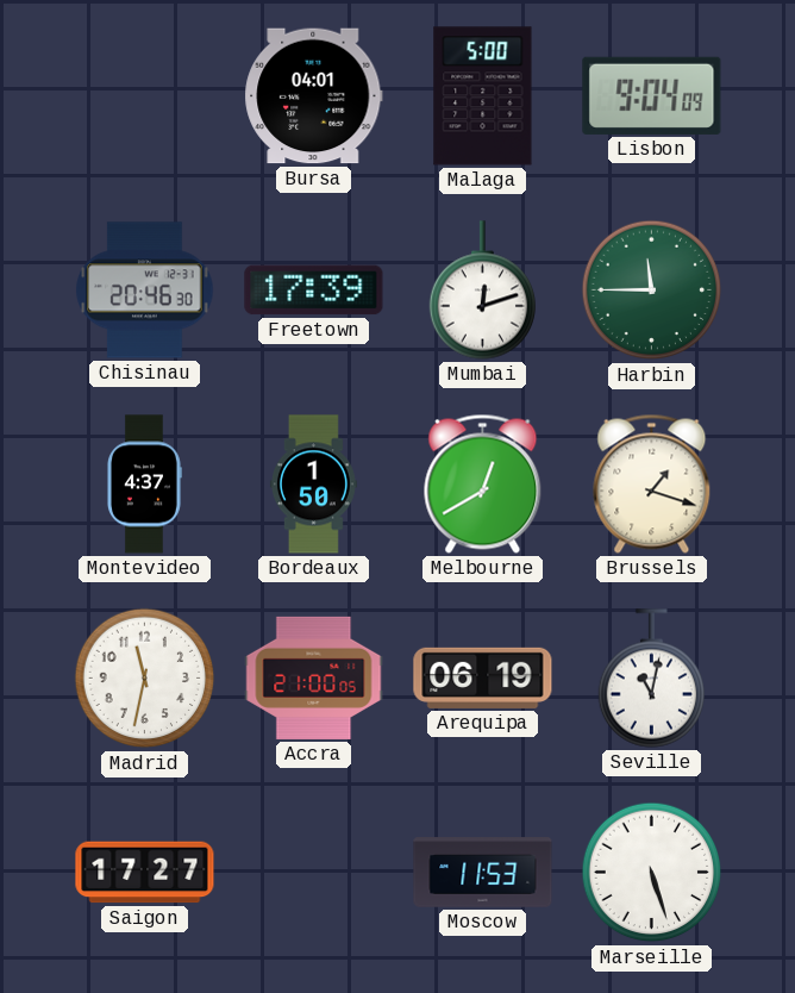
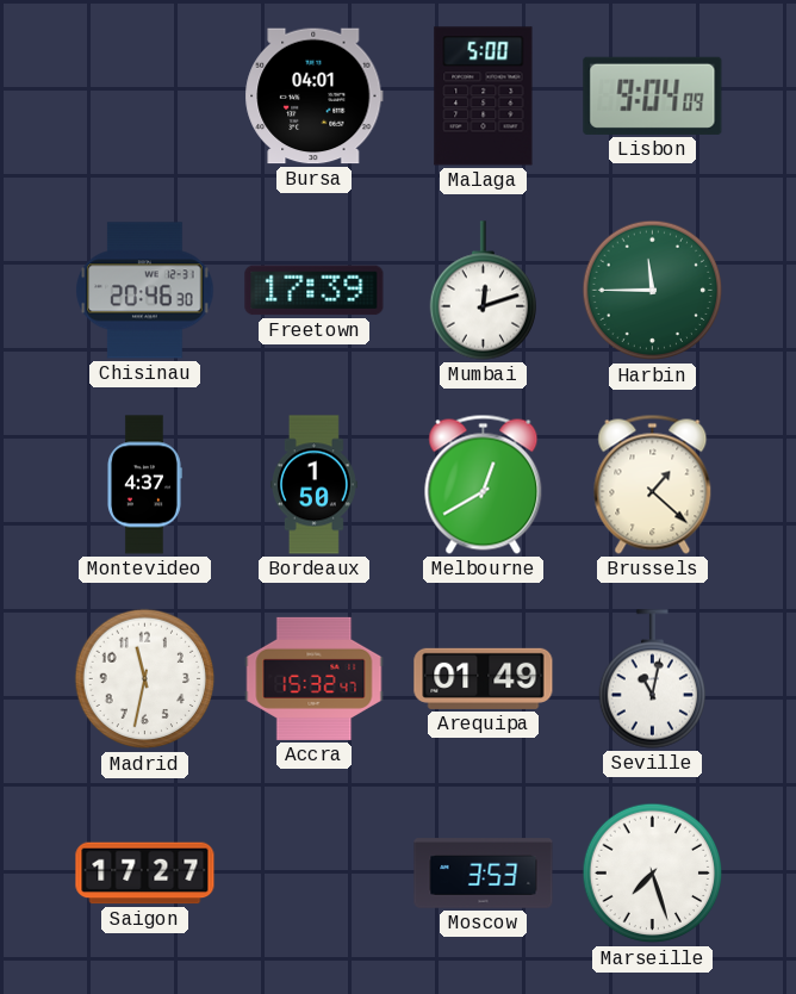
Brussels: 1:18 -> 1:22 (653, 484)
Accra: 21:00 -> 15:32 (315, 678)
Arequipa: 06:19 -> 01:49 (484, 678)
Moscow: 11:53 -> 3:53 (484, 874)
Marseille: 5:27 -> 7:27 (653, 874)
